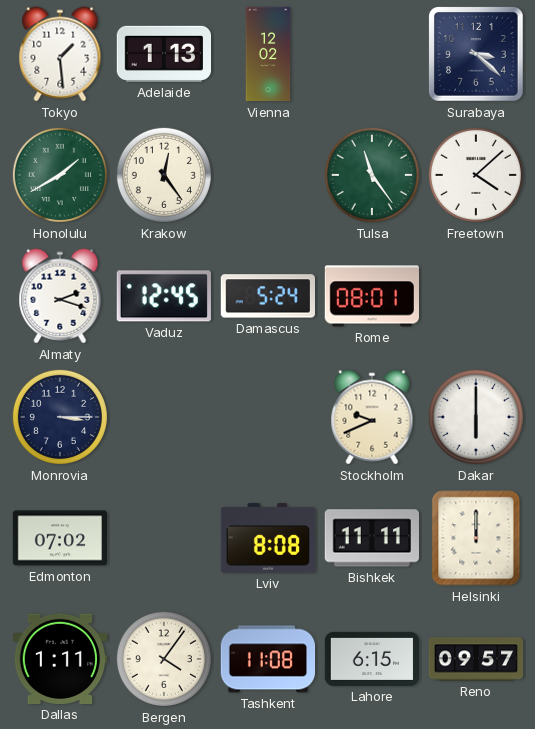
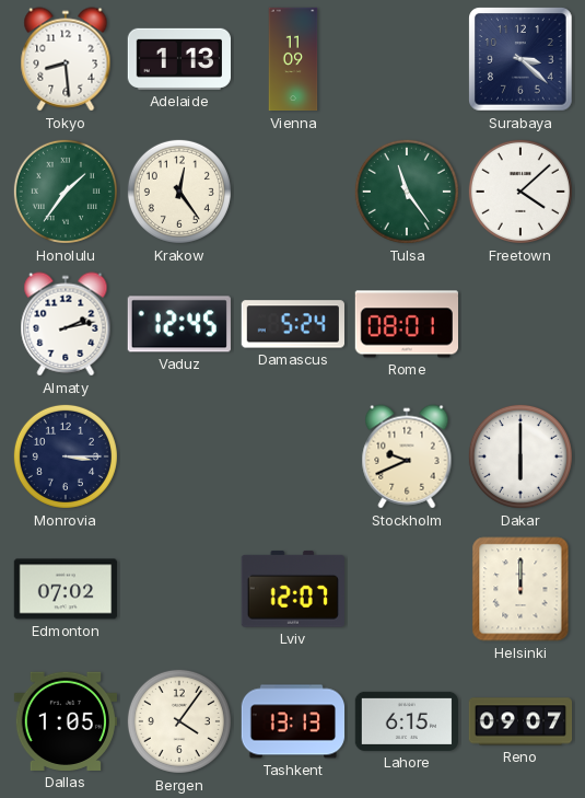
Tokyo: 1:29 -> 8:29 (66, 59)
Vienna: 12:02 -> 11:09 (293, 59)
Honolulu: 1:40 -> 1:36 (66, 192)
Almaty: 2:18 -> 2:13 (66, 324)
Lviv: 8:08 -> 12:07 (293, 589)
Bishkek: 11:11 -> none (371, 538)
Dallas: 1:11 -> 1:05 (66, 721)
Tashkent: 11:08 -> 13:13 (293, 721)
Reno: 09:57 -> 09:07 (520, 721)
